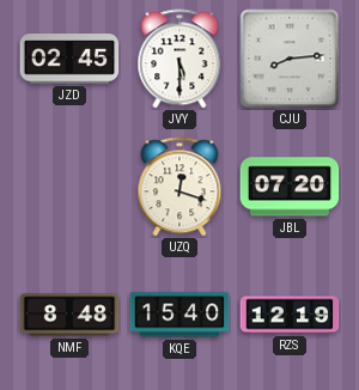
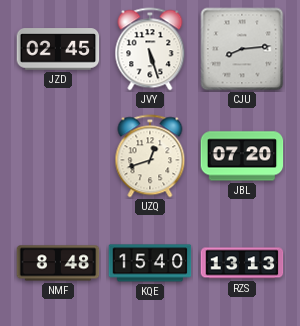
JVY: 5:30 -> 5:27 (150, 49)
UZQ: 12:18 -> 12:42 (150, 156)
RZS: 12:19 -> 13:13 (242, 263)
